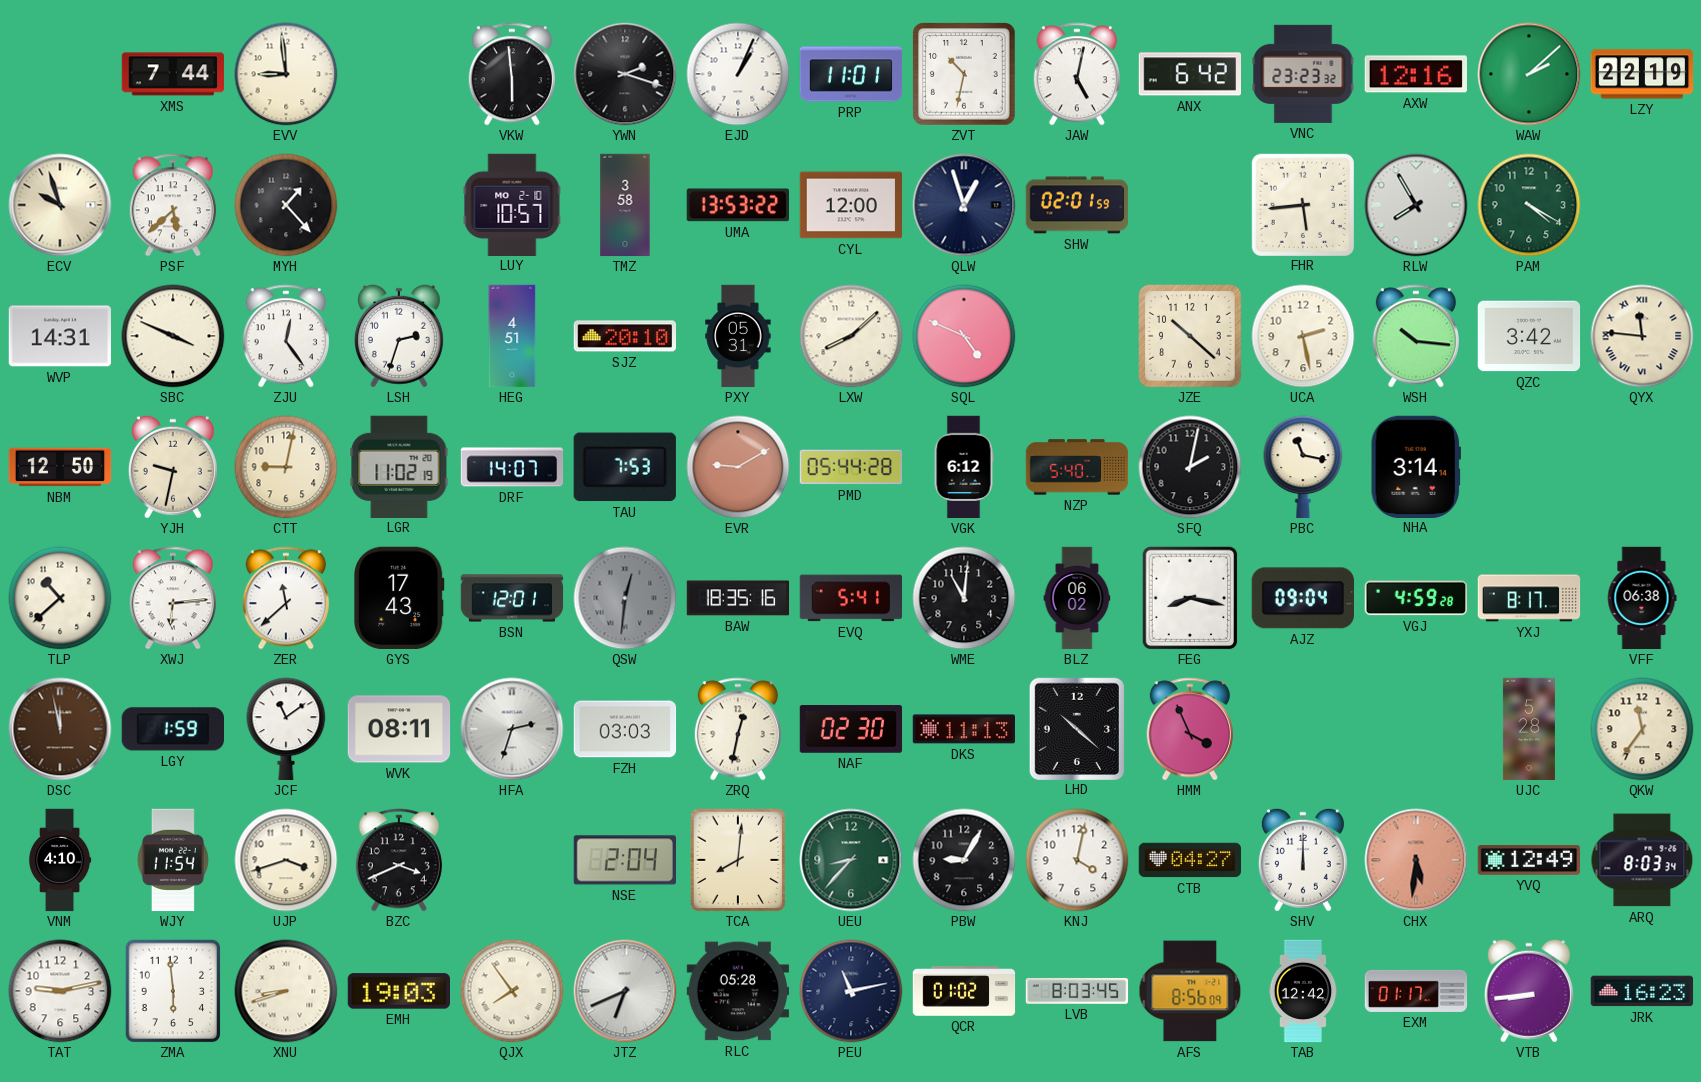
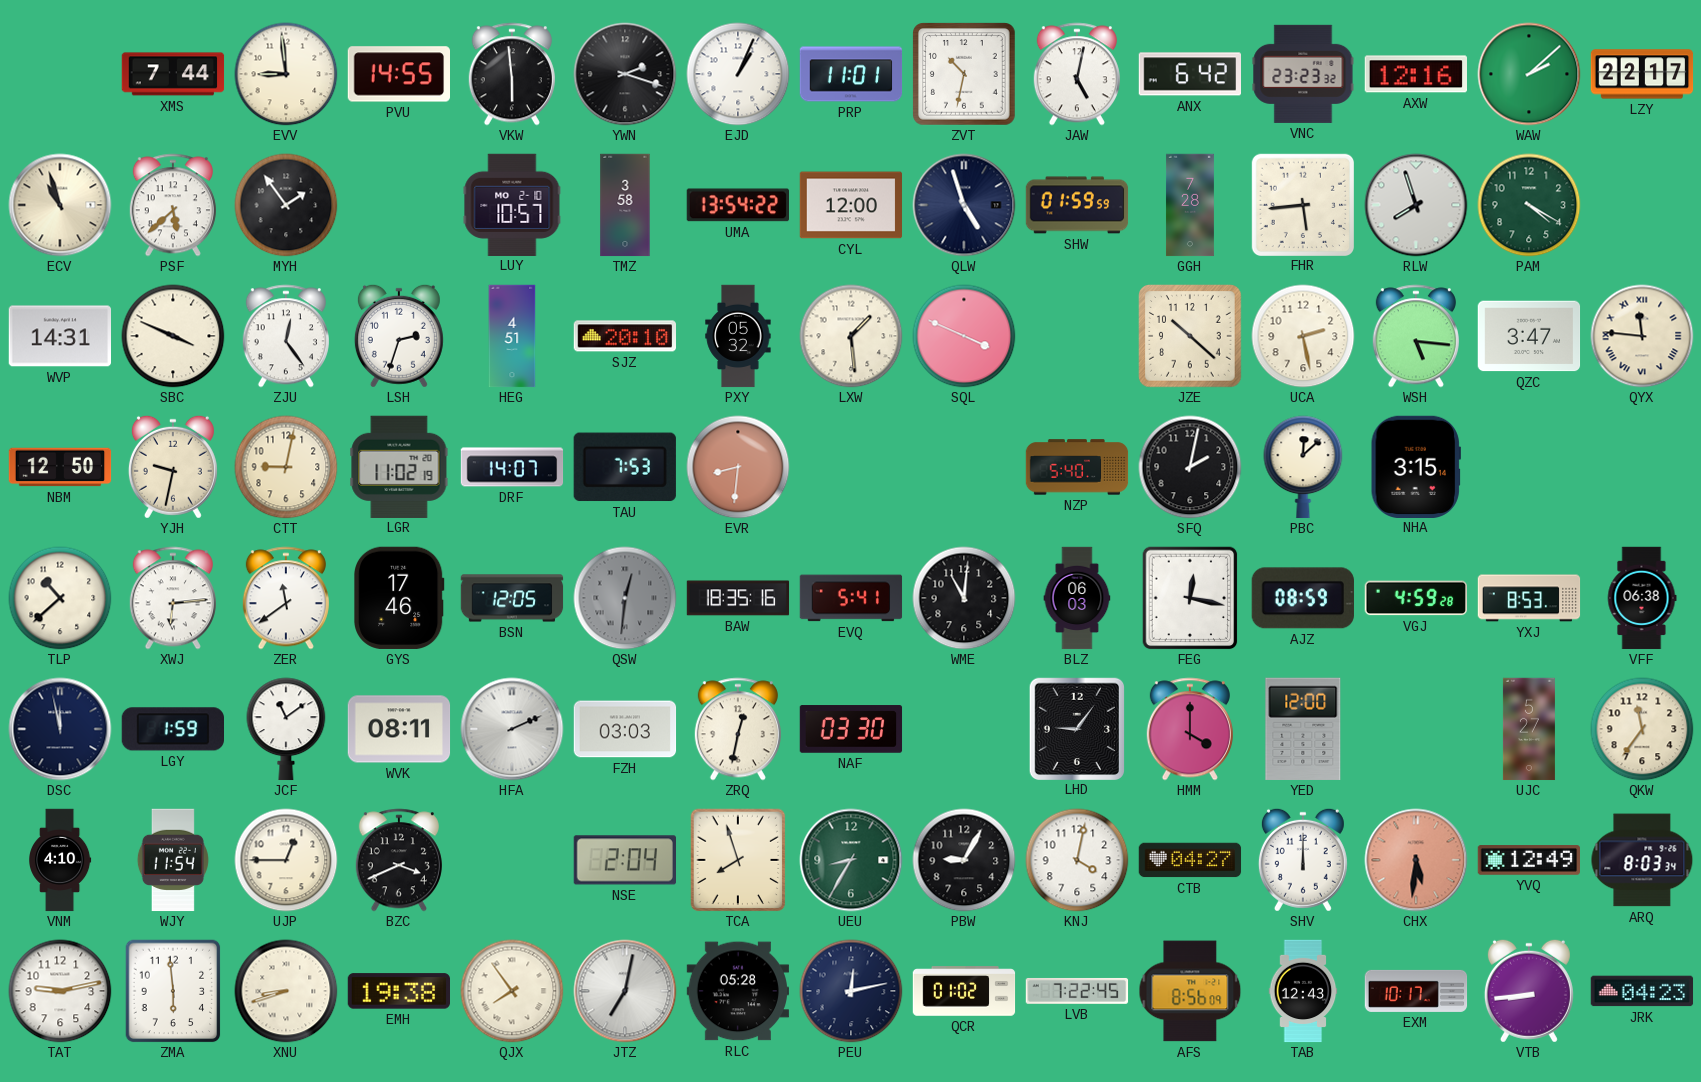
PVU: none -> 14:55 (398, 74)
LZY: 22:19 -> 22:17 (1642, 74)
ECV: 9:57 -> 10:57 (60, 205)
MYH: 1:23 -> 1:54 (286, 205)
UMA: 13:53 -> 13:54 (737, 205)
QLW: 12:57 -> 4:57 (964, 205)
SHW: 02:01 -> 01:59 (1077, 205)
GGH: none -> 7:28 (1190, 205)
RLW: 7:55 -> 7:57 (1416, 205)
PXY: 05:31 -> 05:32 (738, 336)
LXW: 8:08 -> 1:29 (851, 336)
SQL: 4:49 -> 3:49 (964, 336)
WSH: 10:16 -> 5:16 (1416, 336)
QZC: 3:42 -> 3:47 (1529, 336)
EVR: 9:10 -> 8:31 (738, 467)
PMD: 05:44 -> none (850, 467)
VGK: 6:12 -> none (964, 467)
PBC: 11:17 -> 12:08 (1303, 467)
NHA: 3:14 -> 3:15 (1416, 466)
ZER: 11:38 -> 11:39 (286, 598)
GYS: 17:43 -> 17:46 (399, 598)
BSN: 12:01 -> 12:05 (512, 598)
BLZ: 06:02 -> 06:03 (1077, 598)
FEG: 8:17 -> 12:17 (1190, 598)
AJZ: 09:04 -> 08:59 (1303, 598)
YXJ: 8:17 -> 8:53 (1529, 598)
DSC dial: brown -> navy (60, 729)
HFA: 2:33 -> 2:11 (512, 729)
NAF: 02:30 -> 03:30 (851, 729)
DKS: 11:13 -> none (963, 729)
LHD: 10:22 -> 9:06 (1076, 728)
HMM: 3:56 -> 4:00 (1190, 729)
YED: none -> 12:00 (1303, 729)
UJC: 5:28 -> 5:27 (1529, 729)
UJP: 3:42 -> 12:45 (286, 860)
TCA: 8:01 -> 7:57 (738, 860)
UEU: 8:37 -> 8:35 (851, 860)
EMH: 19:03 -> 19:38 (398, 991)
JTZ: 6:41 -> 7:02 (625, 991)
PEU: 11:13 -> 12:13 (851, 991)
LVB: 8:03 -> 7:22 (1077, 991)
TAB: 12:42 -> 12:43 (1303, 991)
EXM: 01:17 -> 10:17 (1416, 991)
JRK: 16:23 -> 04:23 (1642, 991)
